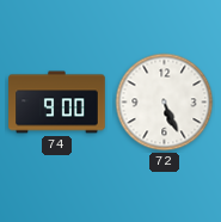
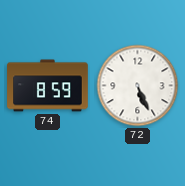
74: 9:00 -> 8:59 (48, 86)
